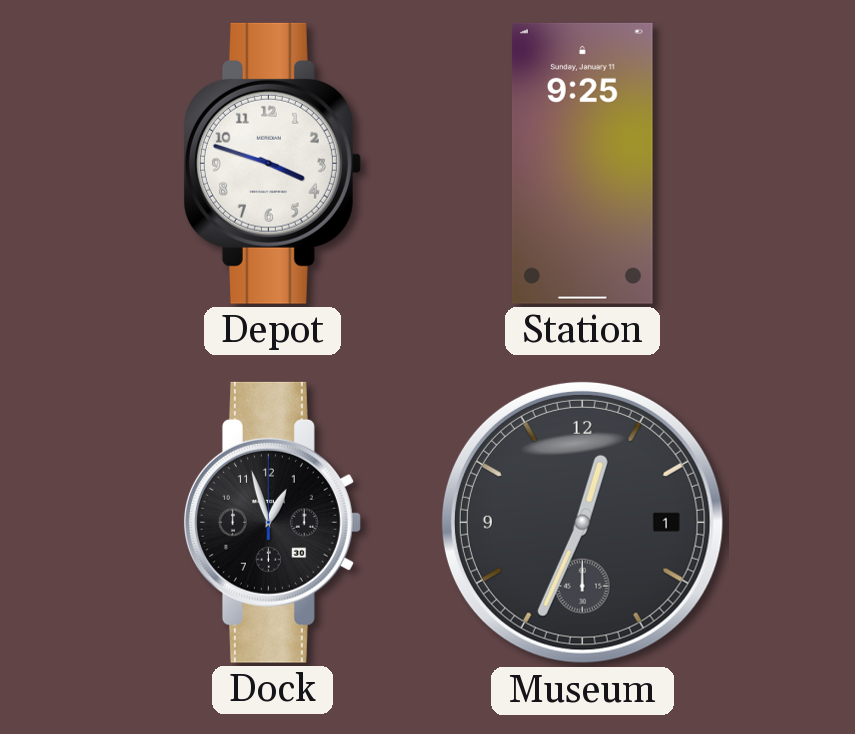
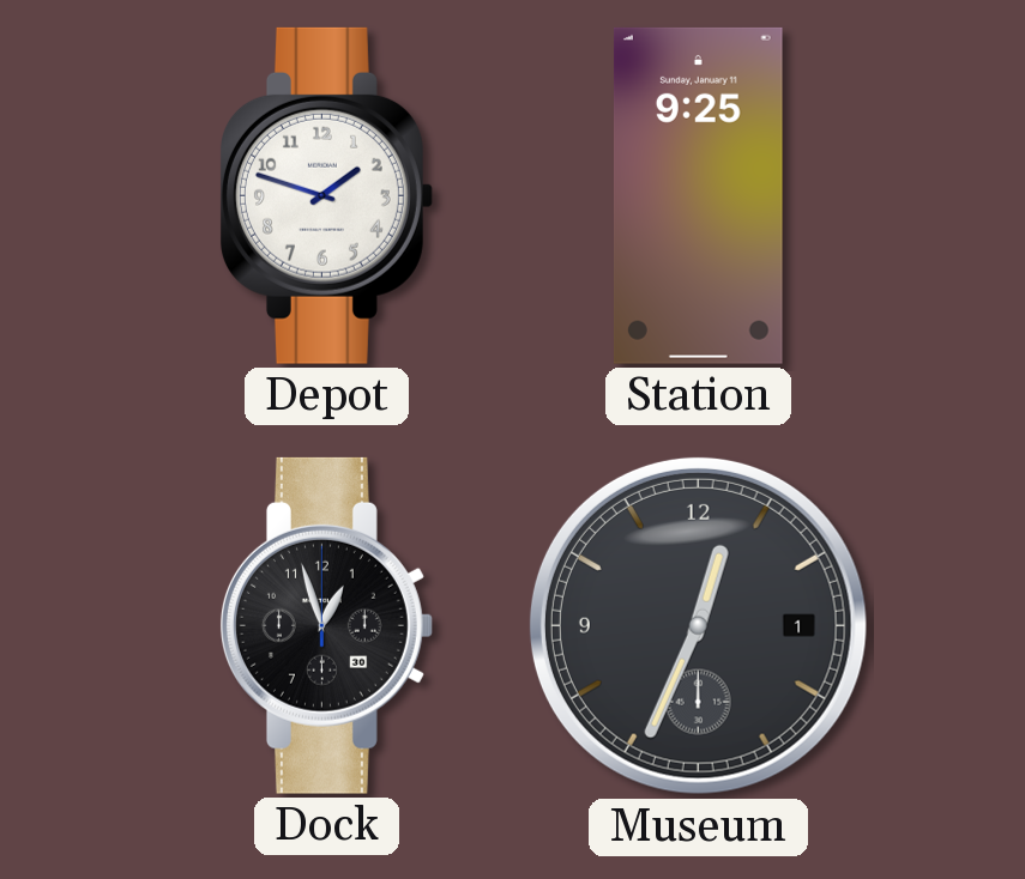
Depot: 3:48 -> 1:48 (326, 195)
